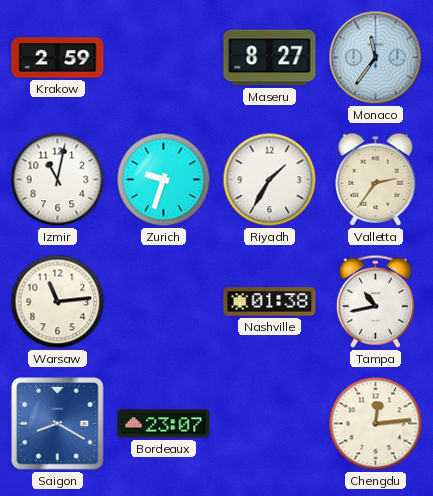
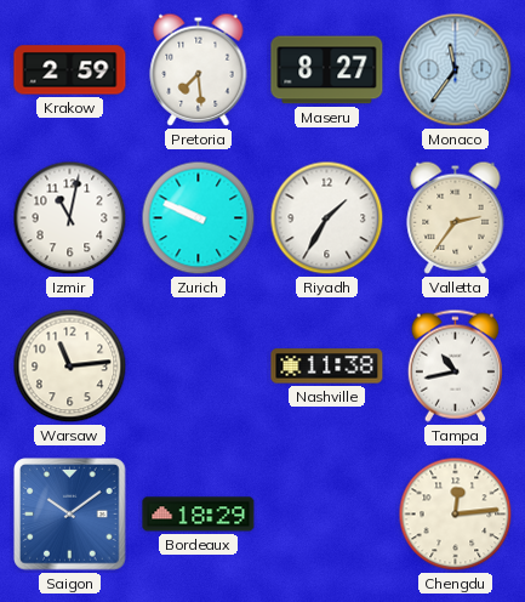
Pretoria: none -> 7:29 (199, 69)
Zurich: 9:33 -> 9:49 (199, 218)
Nashville: 01:38 -> 11:38 (327, 367)
Saigon: 8:20 -> 10:09 (70, 515)
Bordeaux: 23:07 -> 18:29 (199, 515)
